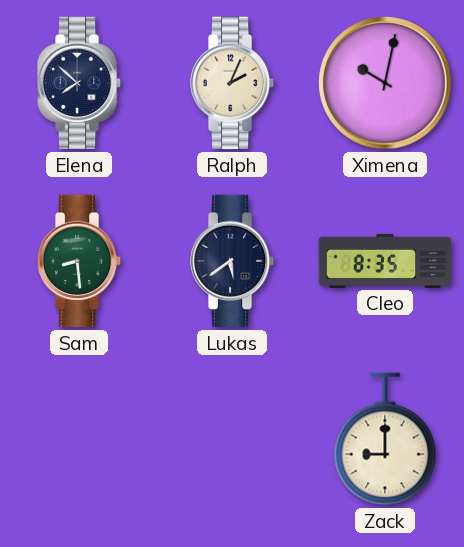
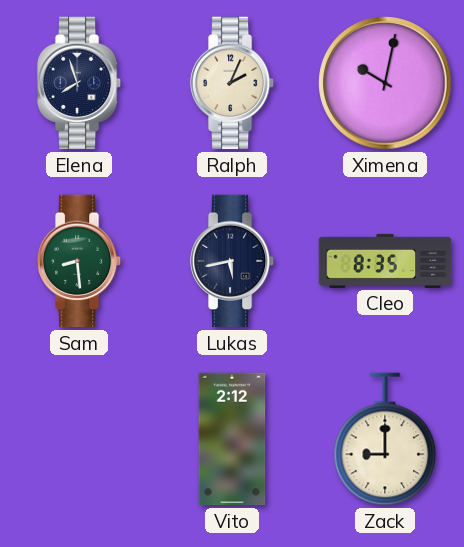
Elena: 7:52 -> 7:57 (79, 83)
Lukas: 5:39 -> 5:43 (232, 261)
Vito: none -> 2:12 (232, 439)
